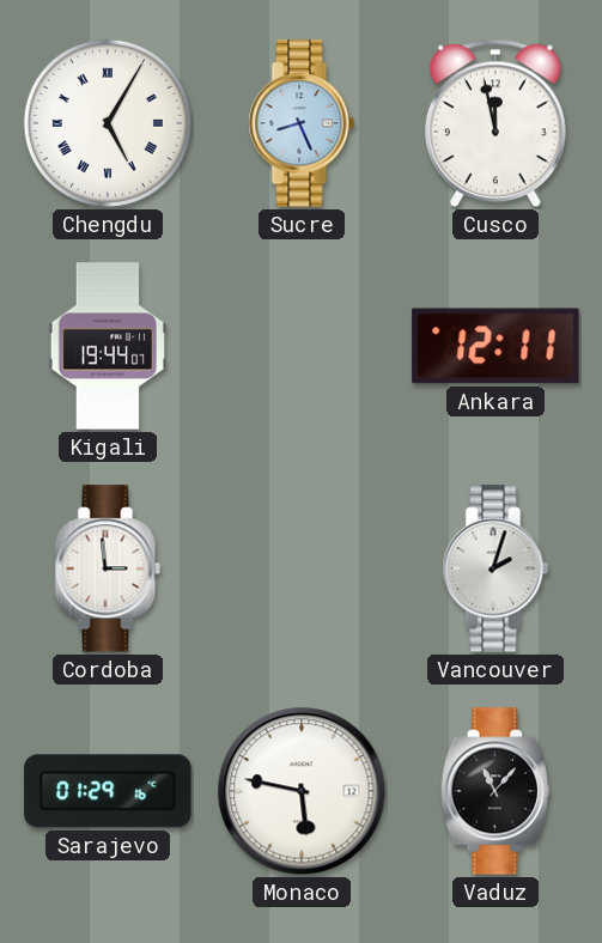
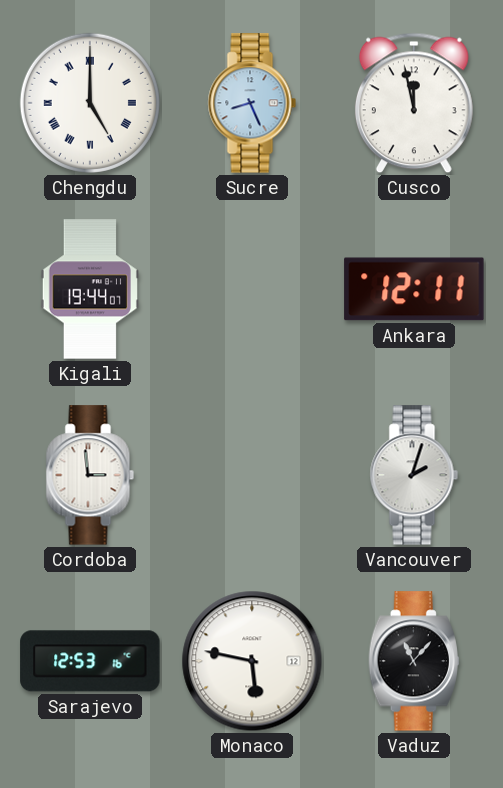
Chengdu: 5:05 -> 5:00 (90, 103)
Sarajevo: 01:29 -> 12:53 (90, 661)
